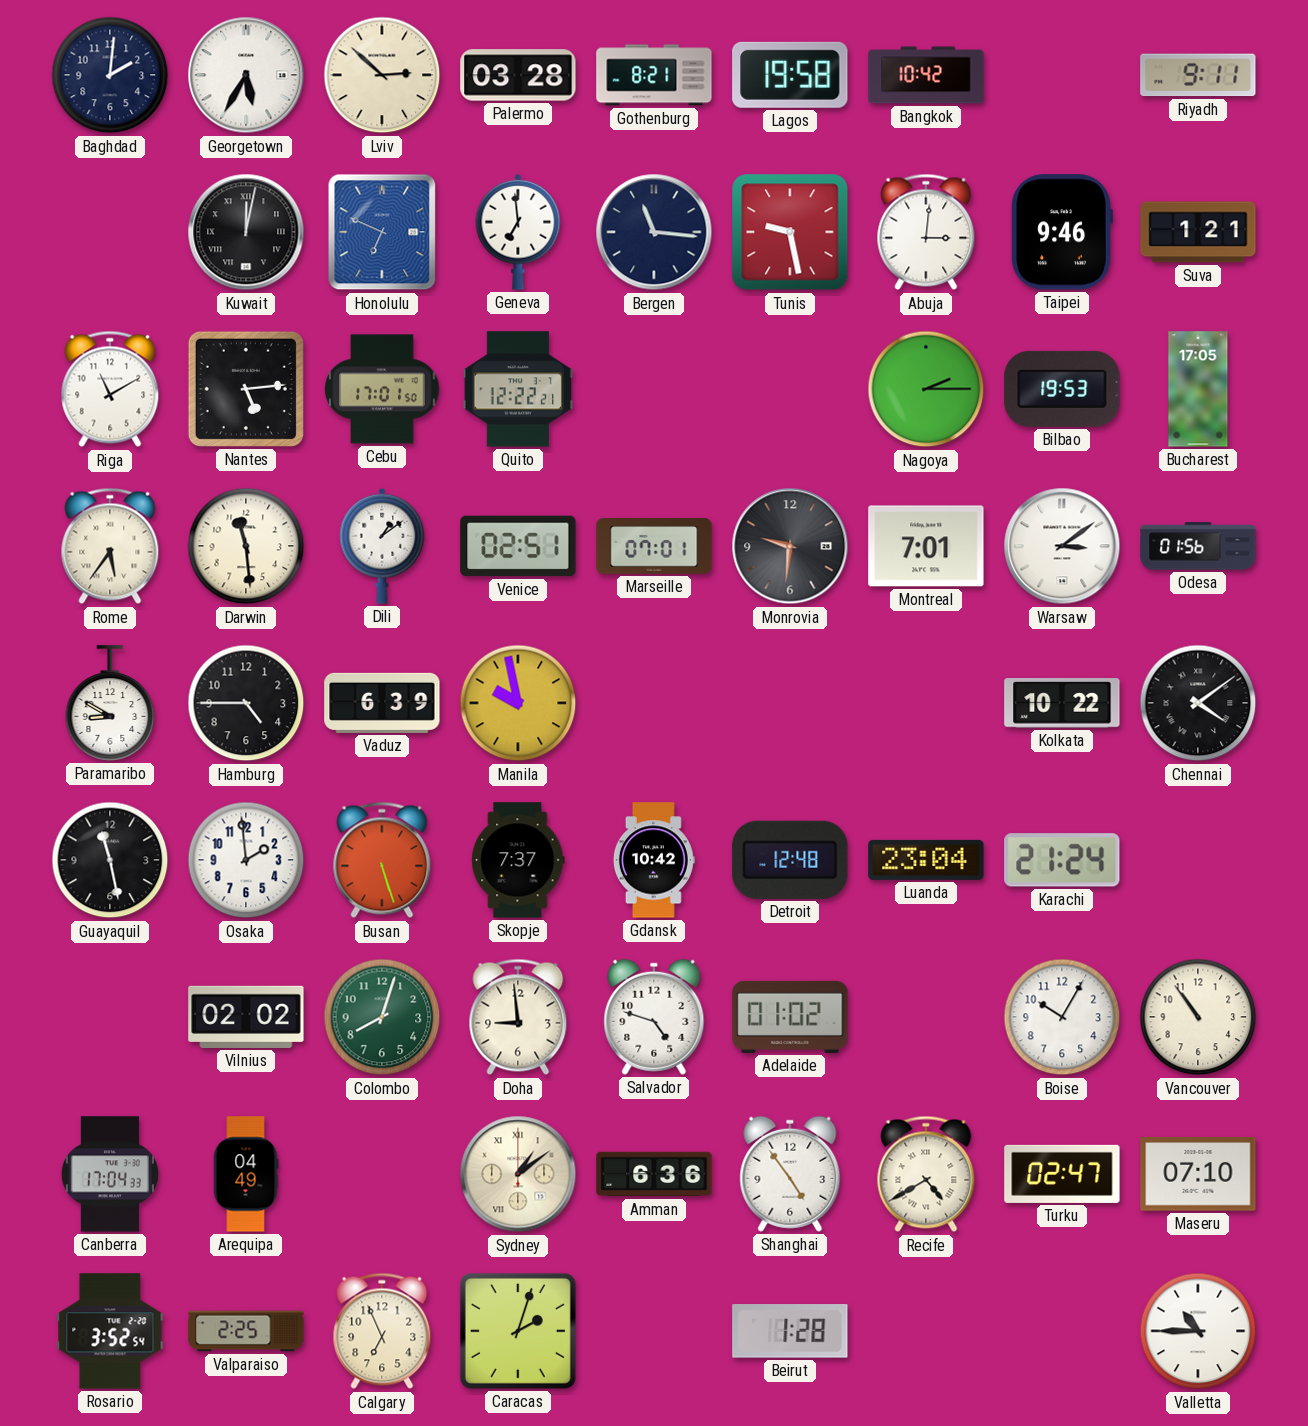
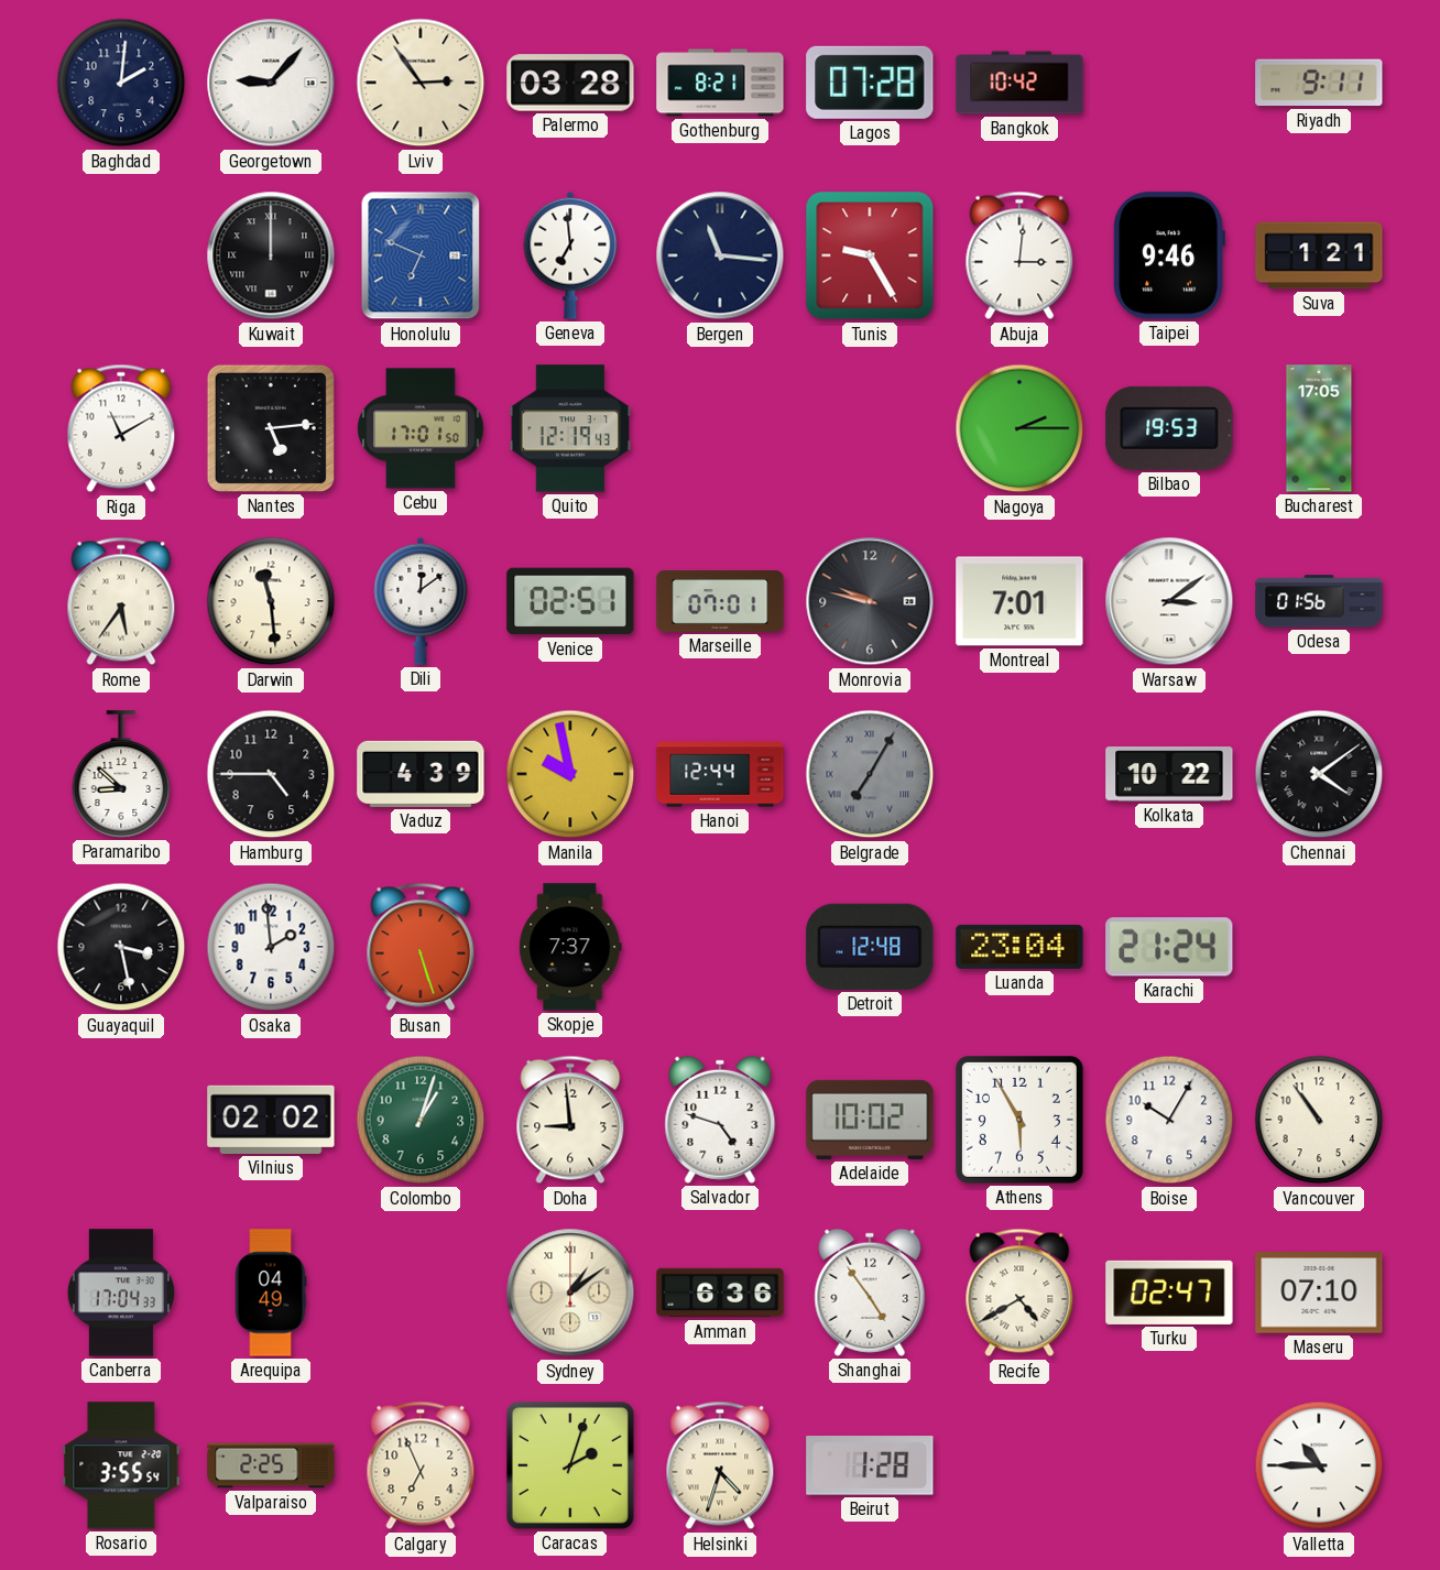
Georgetown: 5:35 -> 9:07 (271, 83)
Lviv: 2:52 -> 2:54 (421, 83)
Lagos: 19:58 -> 07:28 (870, 83)
Kuwait: 12:02 -> 12:00 (271, 255)
Tunis: 9:28 -> 9:25 (870, 255)
Quito: 12:22 -> 12:19 (569, 428)
Dili: 1:09 -> 12:09 (421, 601)
Monrovia: 9:31 -> 9:47 (870, 601)
Paramaribo: 8:50 -> 8:52 (121, 774)
Vaduz: 6:39 -> 4:39 (421, 774)
Hanoi: none -> 12:44 (720, 774)
Belgrade: none -> 7:05 (870, 774)
Guayaquil: 11:28 -> 3:28 (121, 947)
Gdansk: 10:42 -> none (654, 860)
Colombo: 8:03 -> 1:03 (421, 1120)
Adelaide: 01:02 -> 10:02 (870, 1120)
Athens: none -> 5:55 (1019, 1120)
Rosario: 3:52 -> 3:55 (121, 1465)
Helsinki: none -> 4:33 (720, 1465)
